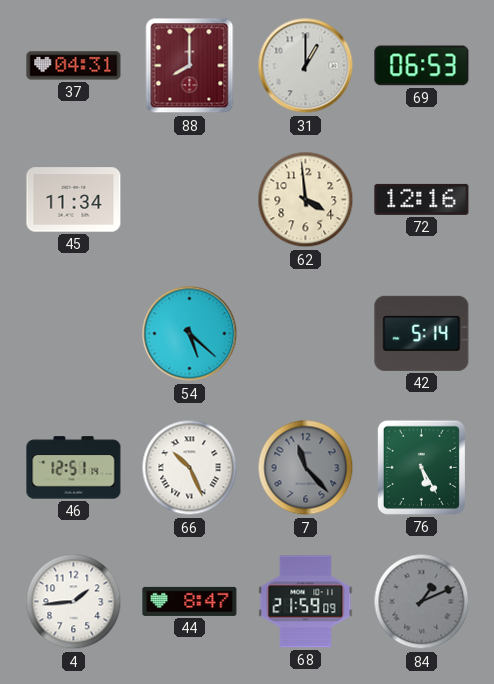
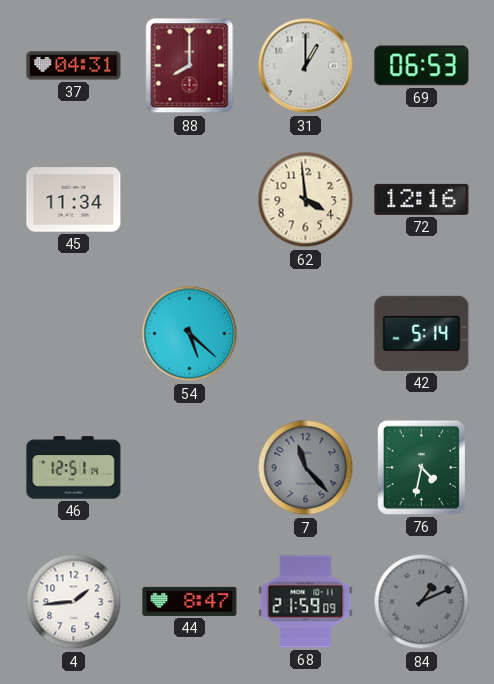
66: 10:26 -> none (190, 468)
76: 5:25 -> 4:32 (421, 467)
